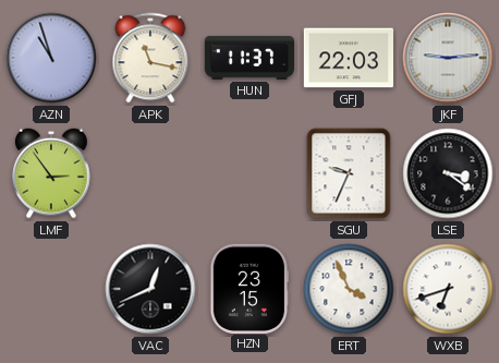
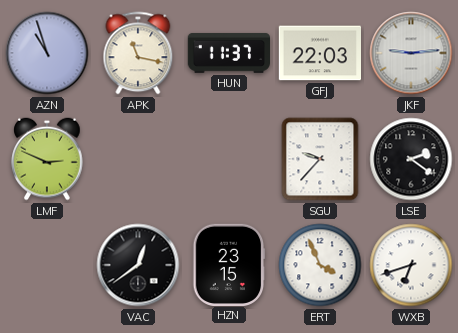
LMF: 2:54 -> 2:49 (47, 159)
SGU: 9:34 -> 9:37 (320, 159)
LSE: 3:21 -> 2:21 (411, 159)
VAC: 12:41 -> 12:39 (138, 265)
